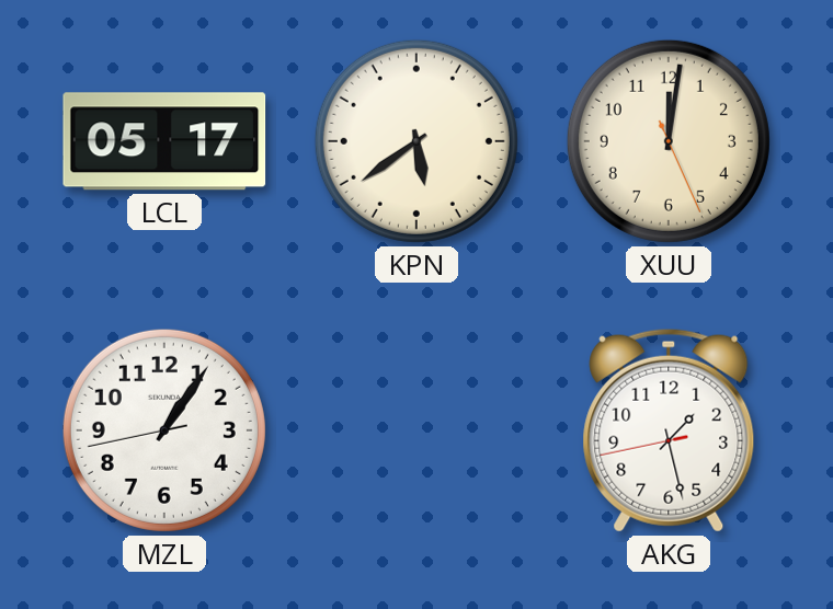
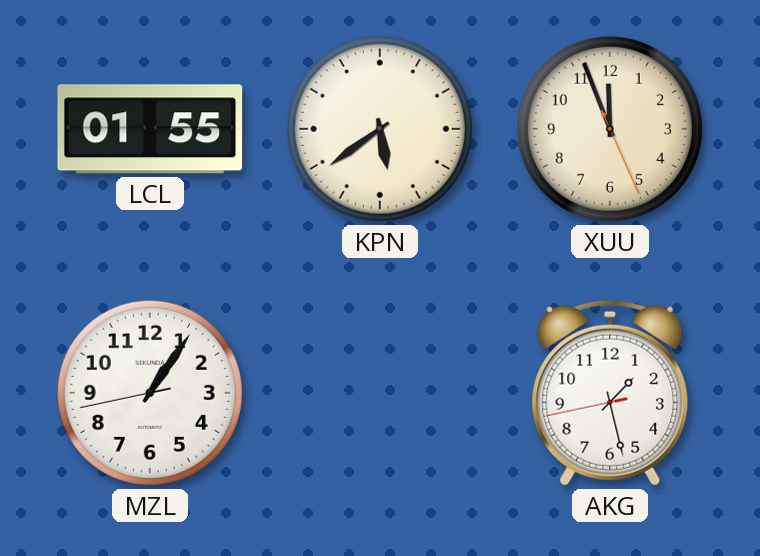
LCL: 05:17 -> 01:55 (150, 129)
XUU: 12:01 -> 11:56 (610, 129)
